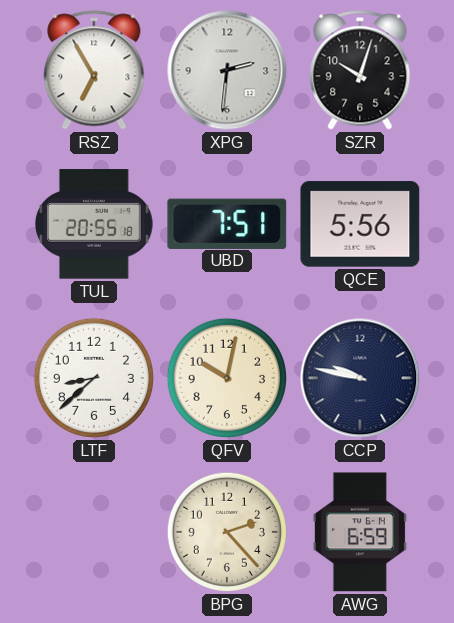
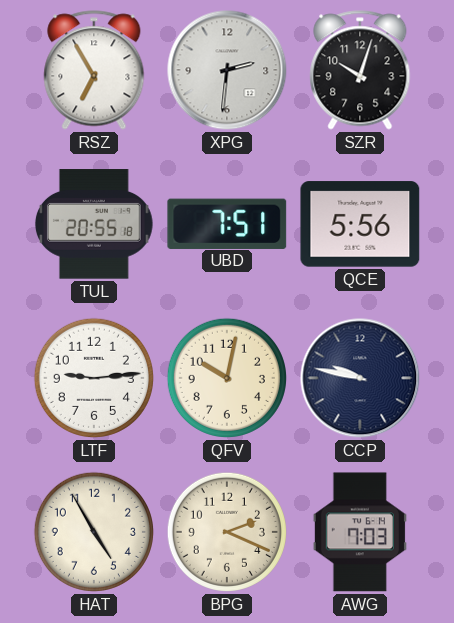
LTF: 8:38 -> 9:14 (94, 378)
HAT: none -> 4:55 (94, 532)
BPG: 2:23 -> 2:19 (227, 532)
AWG: 6:59 -> 7:03 (360, 532)
